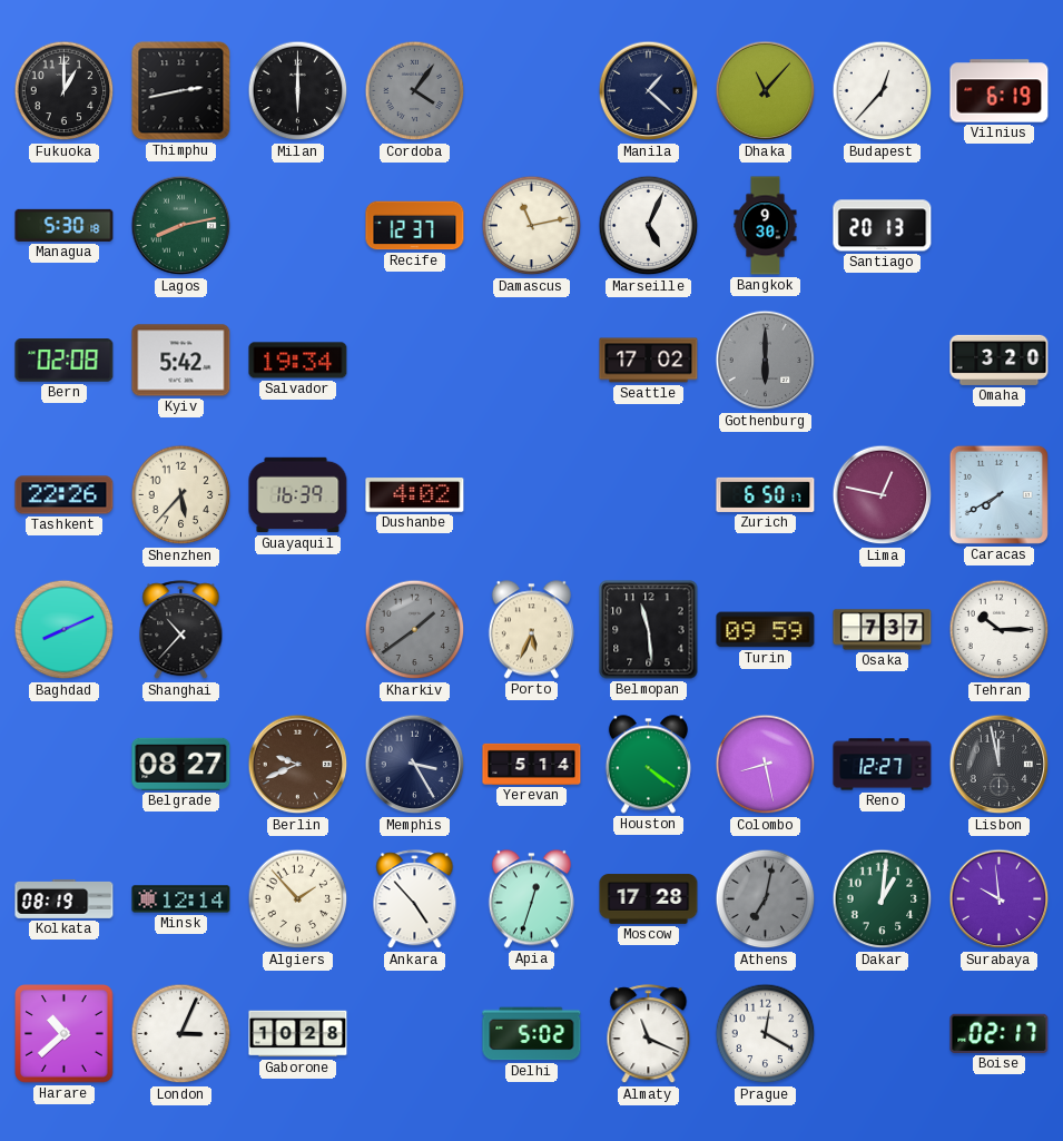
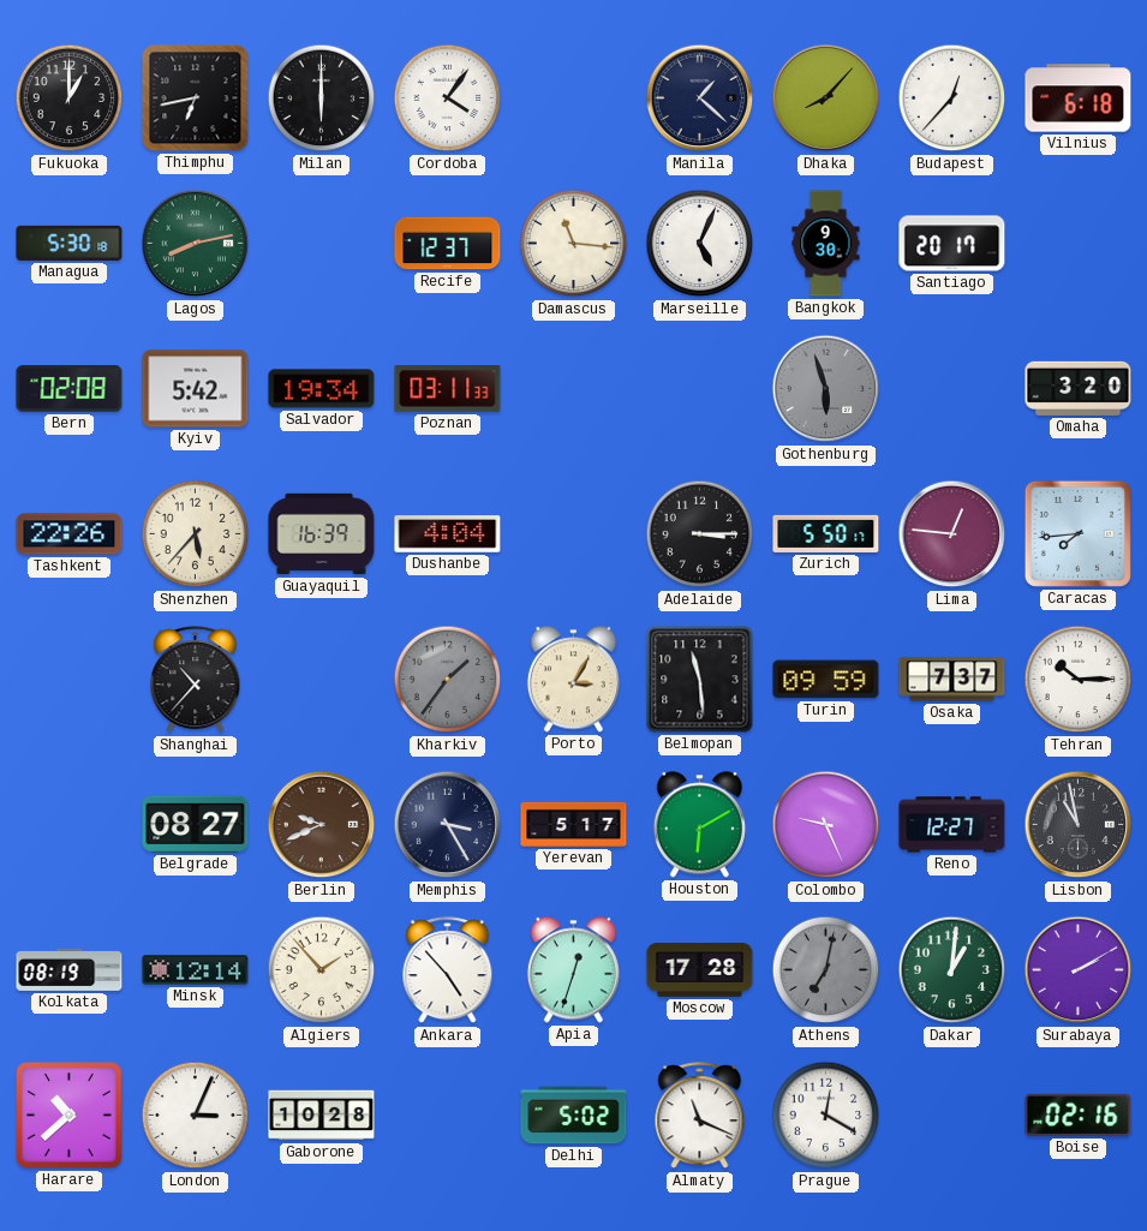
Thimphu: 2:43 -> 6:43 (196, 98)
Cordoba dial: grey -> white (448, 98)
Dhaka: 11:07 -> 8:07 (826, 98)
Vilnius: 6:19 -> 6:18 (1079, 98)
Damascus: 11:13 -> 11:16 (574, 244)
Santiago: 20:13 -> 20:17 (952, 244)
Poznan: none -> 03:11 (448, 389)
Seattle: 17:02 -> none (649, 361)
Gothenburg: 6:00 -> 5:57 (826, 389)
Dushanbe: 4:02 -> 4:04 (448, 534)
Adelaide: none -> 3:15 (700, 534)
Zurich: 6:50 -> 5:50 (826, 533)
Lima: 12:47 -> 12:46 (952, 534)
Caracas: 7:40 -> 7:44 (1077, 533)
Baghdad: 8:11 -> none (65, 630)
Kharkiv: 1:39 -> 1:36 (448, 680)
Porto: 5:34 -> 3:05 (573, 680)
Yerevan: 5:14 -> 5:17 (574, 824)
Houston: 4:21 -> 6:10 (699, 825)
Colombo: 8:28 -> 9:26 (826, 825)
Lisbon: 11:58 -> 10:58 (1079, 825)
Surabaya: 9:59 -> 2:10 (1079, 970)
Boise: 02:17 -> 02:16 (1079, 1115)
